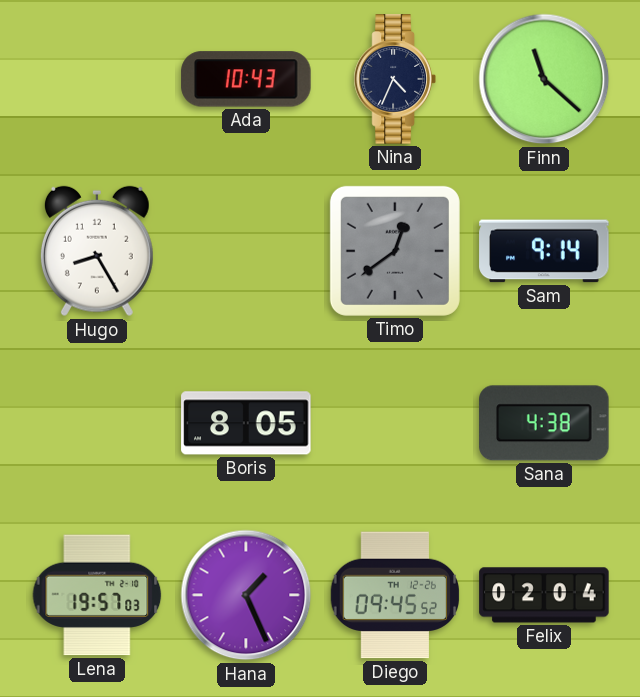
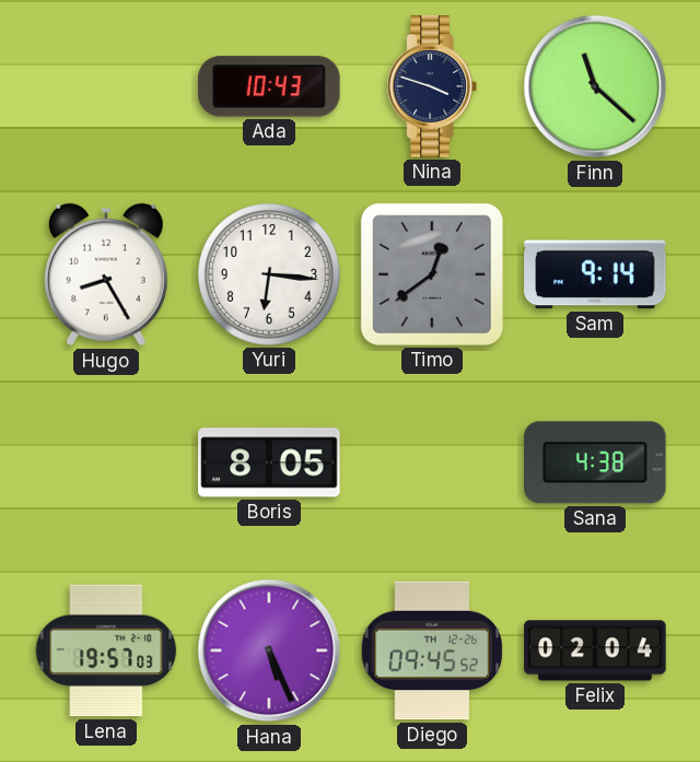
Nina: 4:34 -> 3:48 (432, 86)
Yuri: none -> 6:16 (269, 274)
Hana: 1:26 -> 5:26 (269, 650)
